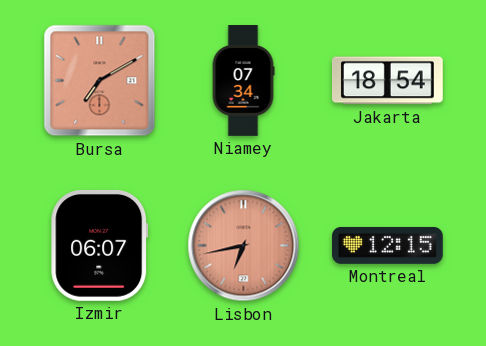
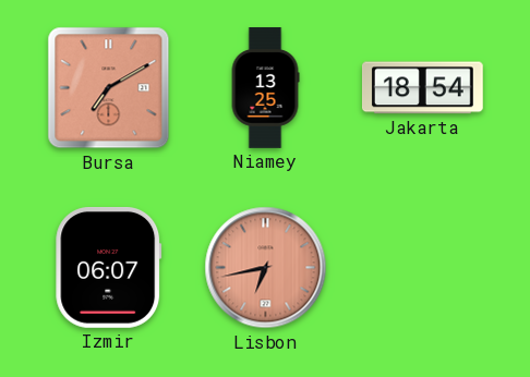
Niamey: 07:34 -> 13:25 (265, 88)
Montreal: 12:15 -> none (388, 245)
